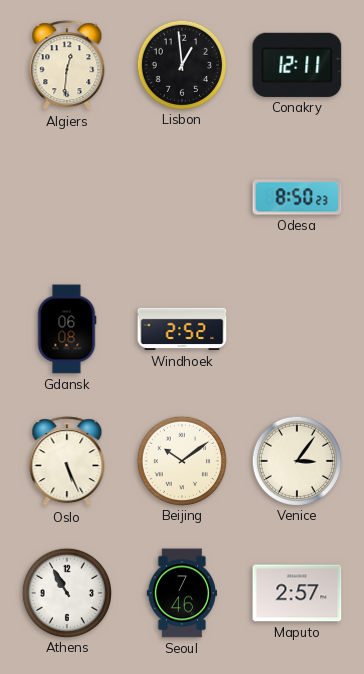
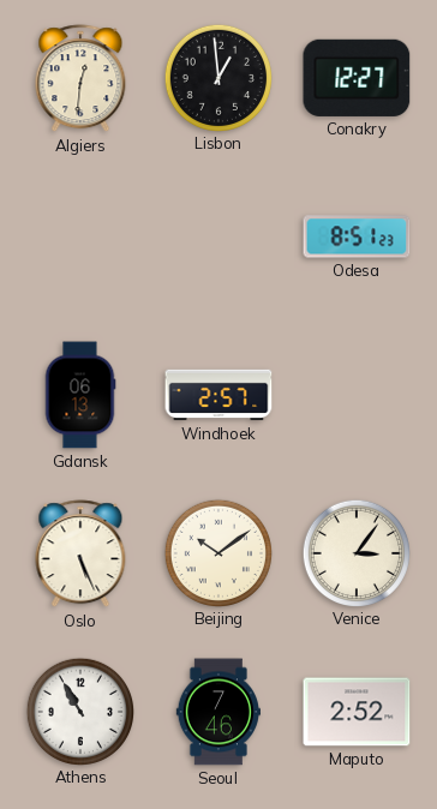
Conakry: 12:11 -> 12:27 (357, 78)
Odesa: 8:50 -> 8:51 (357, 236)
Gdansk: 06:08 -> 06:13 (80, 395)
Windhoek: 2:52 -> 2:57 (218, 395)
Maputo: 2:57 -> 2:52 (357, 712)
